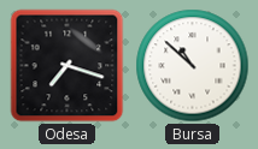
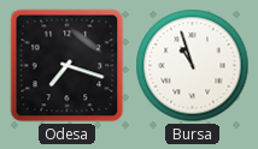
Bursa: 10:52 -> 10:57 (193, 66)
